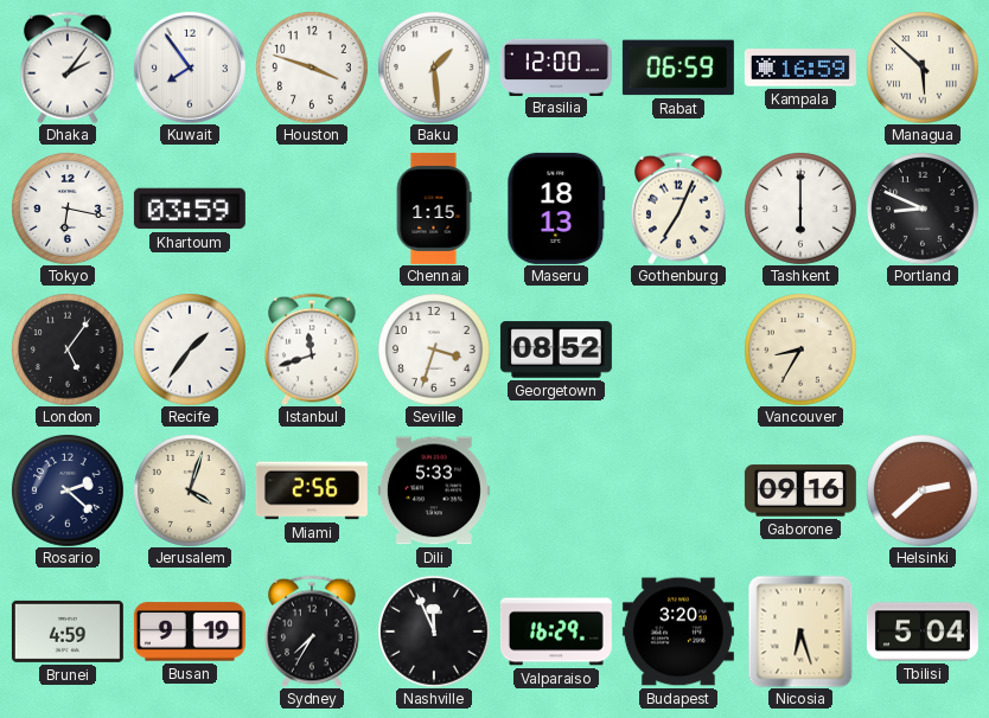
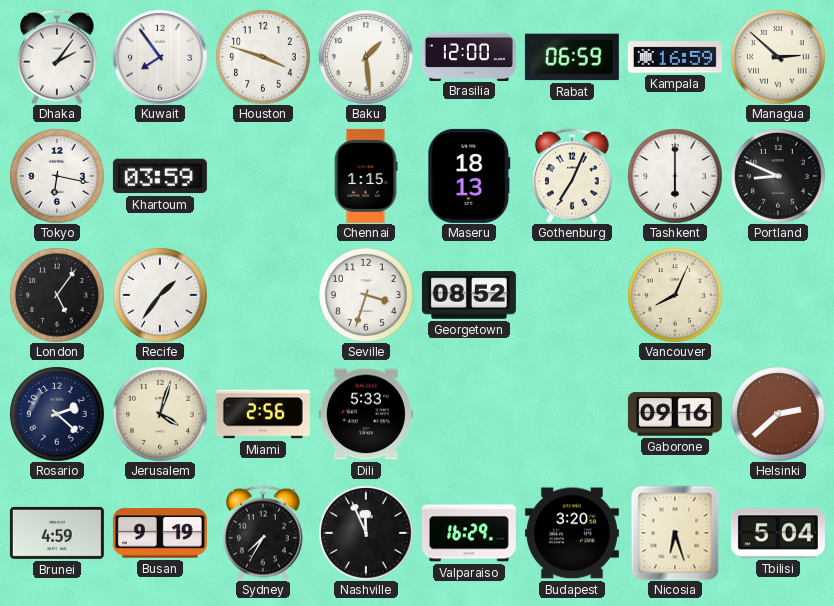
Managua: 5:52 -> 2:52 (778, 57)
Istanbul: 11:42 -> none (313, 350)
Vancouver: 8:35 -> 8:04 (675, 295)
